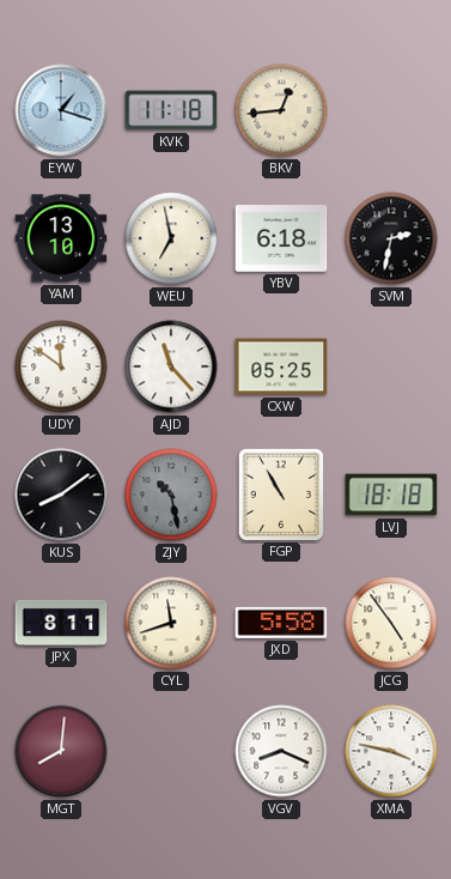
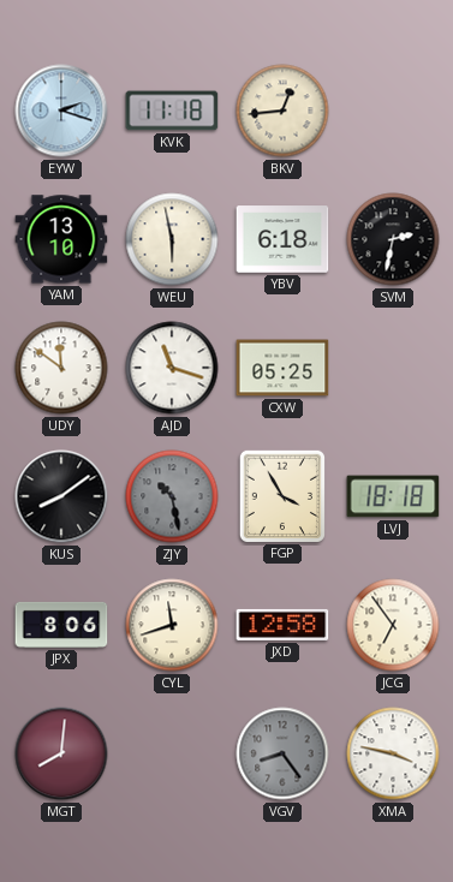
EYW: 1:18 -> 2:18 (61, 111)
WEU: 6:58 -> 5:58 (172, 239)
AJD: 11:23 -> 11:18 (172, 368)
FGP: 10:55 -> 3:55 (282, 495)
JPX: 8:11 -> 8:06 (61, 625)
JXD: 5:58 -> 12:58 (282, 625)
JCG: 4:54 -> 6:54 (393, 625)
VGV: 8:19 -> 8:24 (282, 753)
VGV dial: white -> grey (282, 753)
